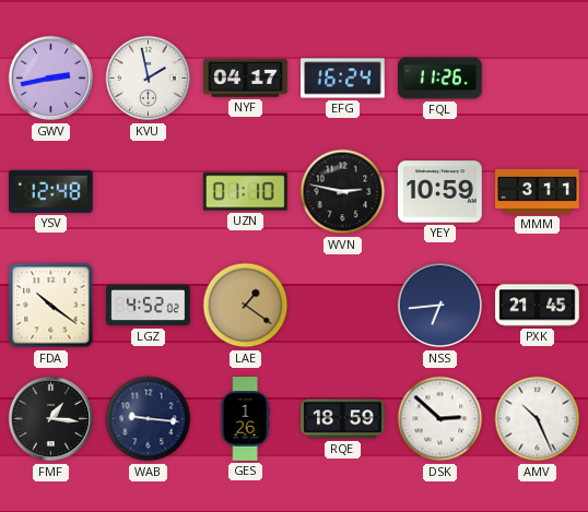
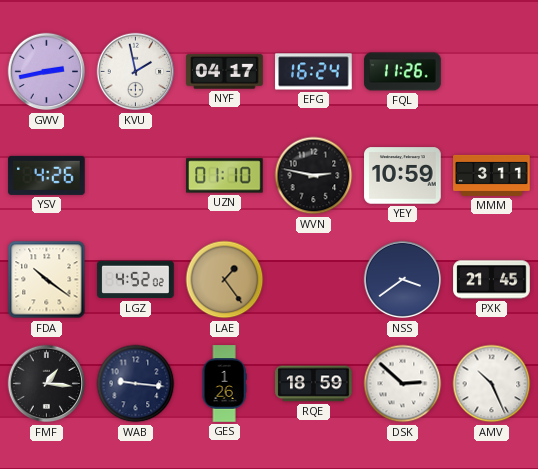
YSV: 12:48 -> 4:26 (47, 175)
LAE: 1:21 -> 1:24 (225, 280)
NSS: 6:44 -> 3:39 (403, 280)
